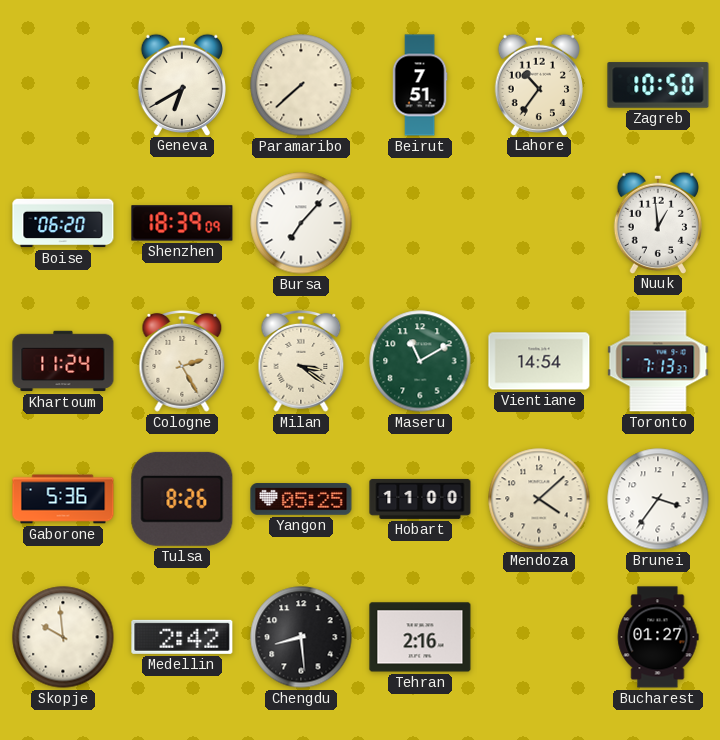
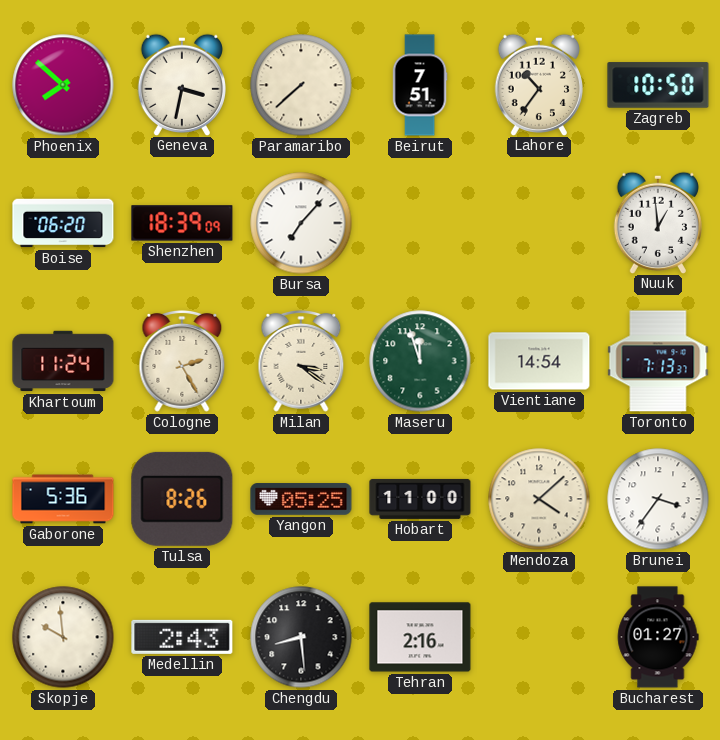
Phoenix: none -> 7:52 (63, 85)
Geneva: 6:40 -> 3:32 (181, 84)
Maseru: 11:10 -> 11:57 (420, 361)
Medellin: 2:42 -> 2:43 (182, 637)
